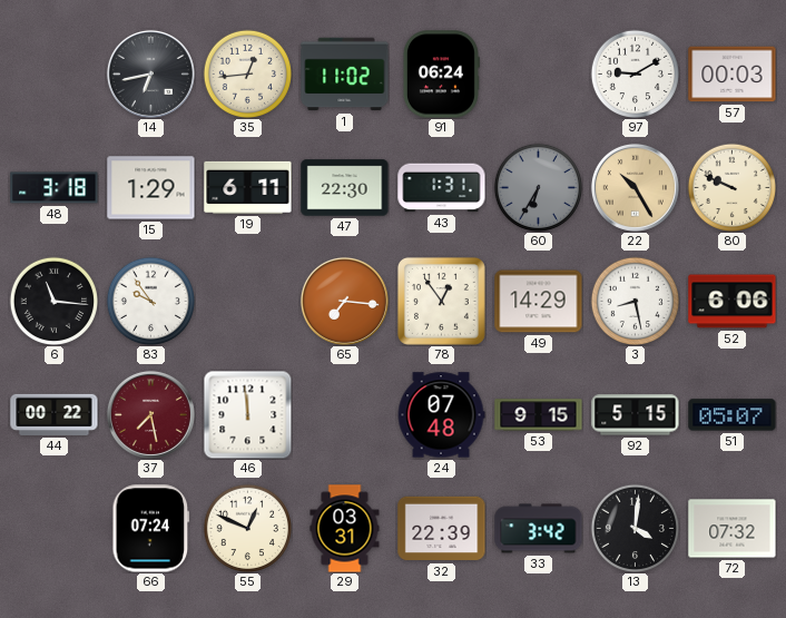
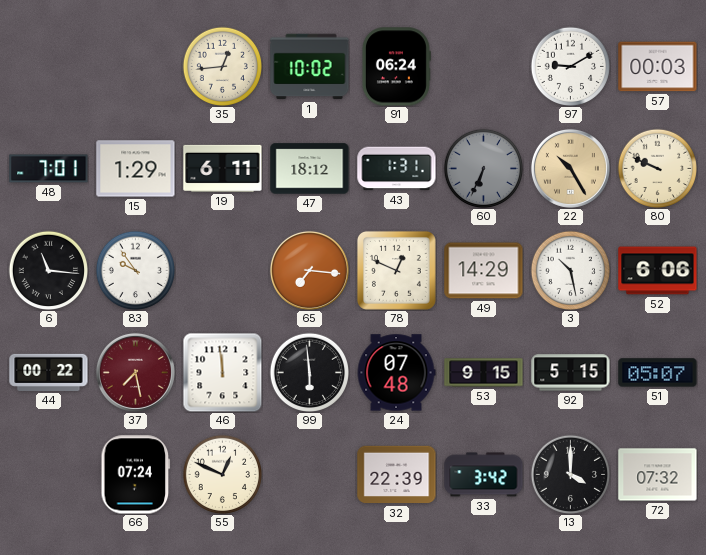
14: 6:43 -> none (150, 73)
1: 11:02 -> 10:02 (310, 67)
48: 3:18 -> 7:01 (49, 169)
47: 22:30 -> 18:12 (310, 169)
60: 6:35 -> 6:34 (483, 168)
78: 12:54 -> 12:49 (396, 270)
3: 8:28 -> 10:28 (570, 270)
99: none -> 5:59 (309, 372)
29: 03:31 -> none (345, 529)
13: 4:01 -> 4:00 (570, 474)
